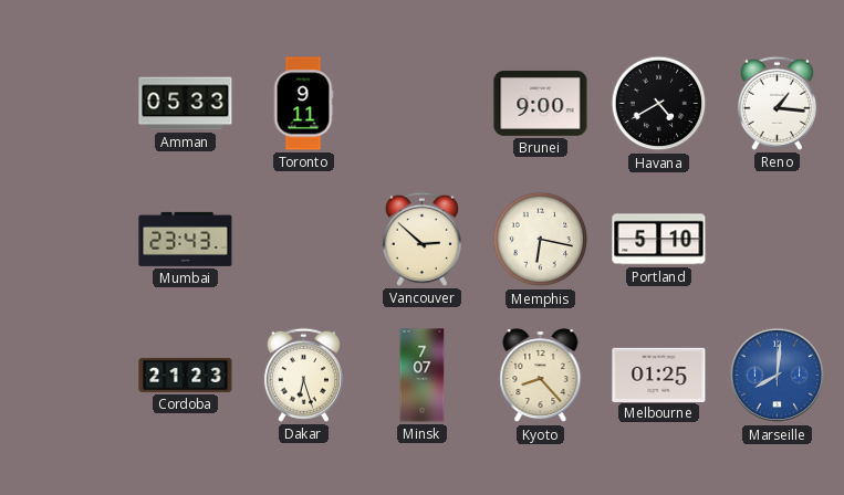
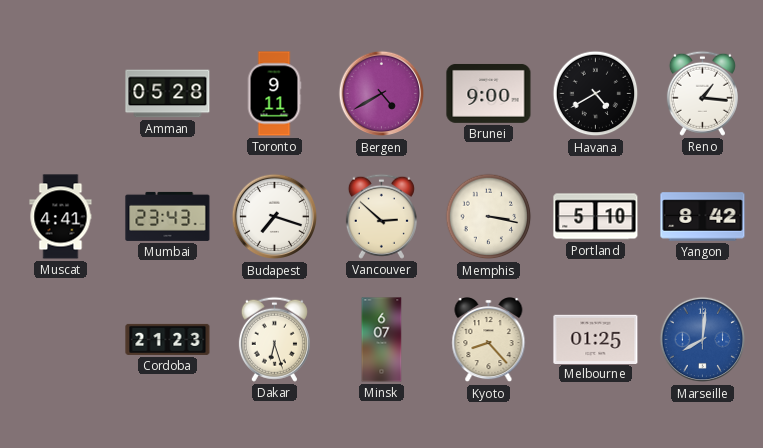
Amman: 05:33 -> 05:28 (168, 94)
Bergen: none -> 4:40 (382, 94)
Muscat: none -> 4:41 (61, 217)
Budapest: none -> 7:18 (275, 217)
Memphis: 6:17 -> 3:17 (489, 217)
Yangon: none -> 8:42 (703, 217)
Minsk: 7:07 -> 6:07 (382, 340)
